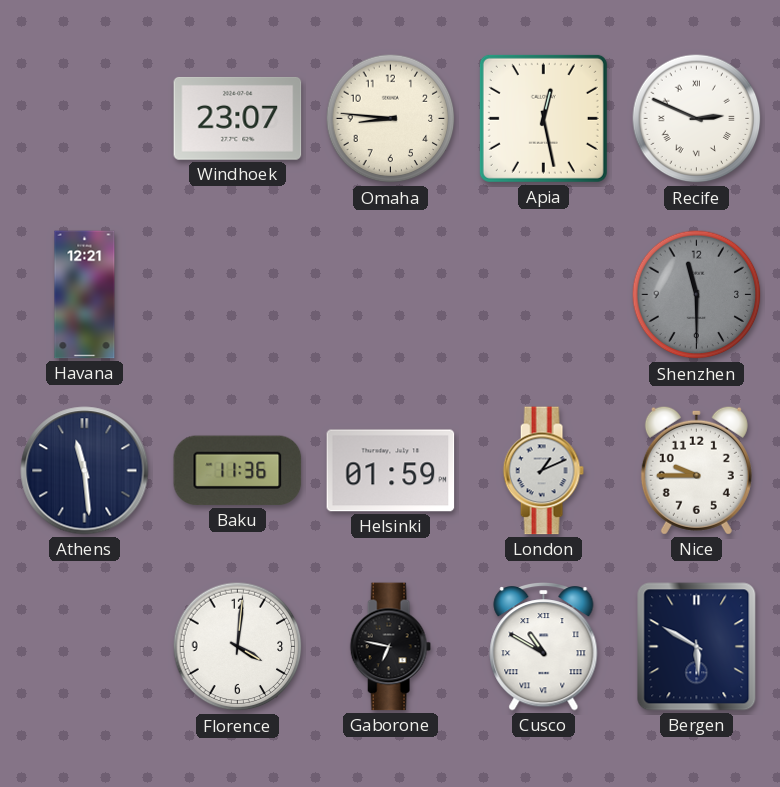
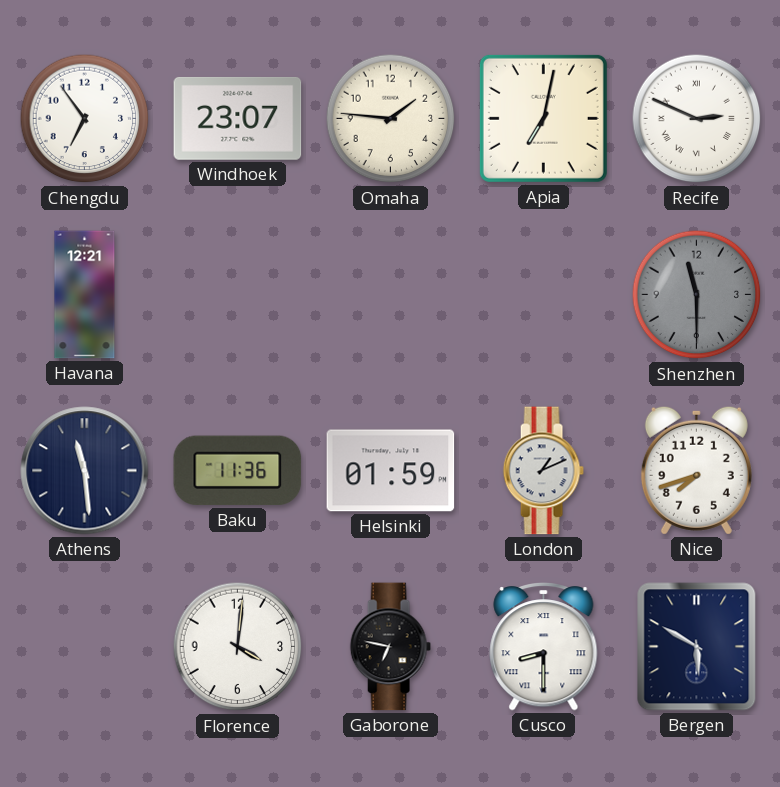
Chengdu: none -> 6:54 (85, 119)
Omaha: 8:46 -> 1:46 (391, 119)
Apia: 12:28 -> 7:02 (543, 118)
Nice: 9:45 -> 7:42 (696, 470)
Cusco: 10:50 -> 8:30 (544, 647)
